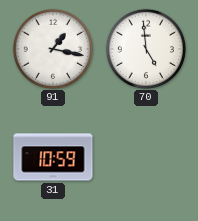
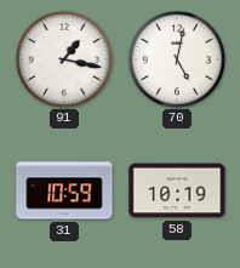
70: 4:59 -> 5:02 (176, 58)
58: none -> 10:19 (177, 190)
